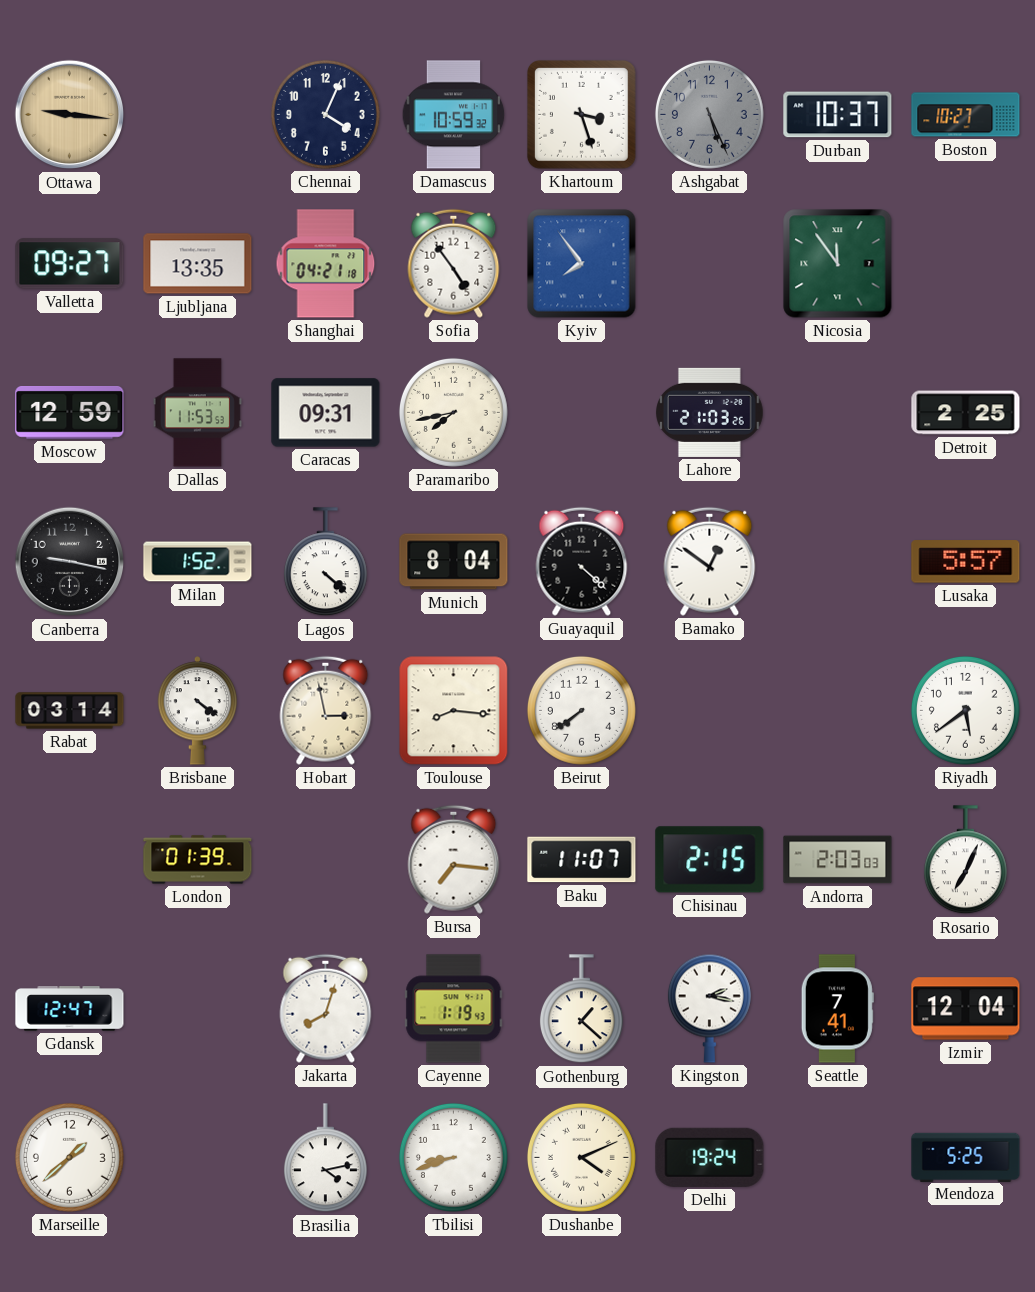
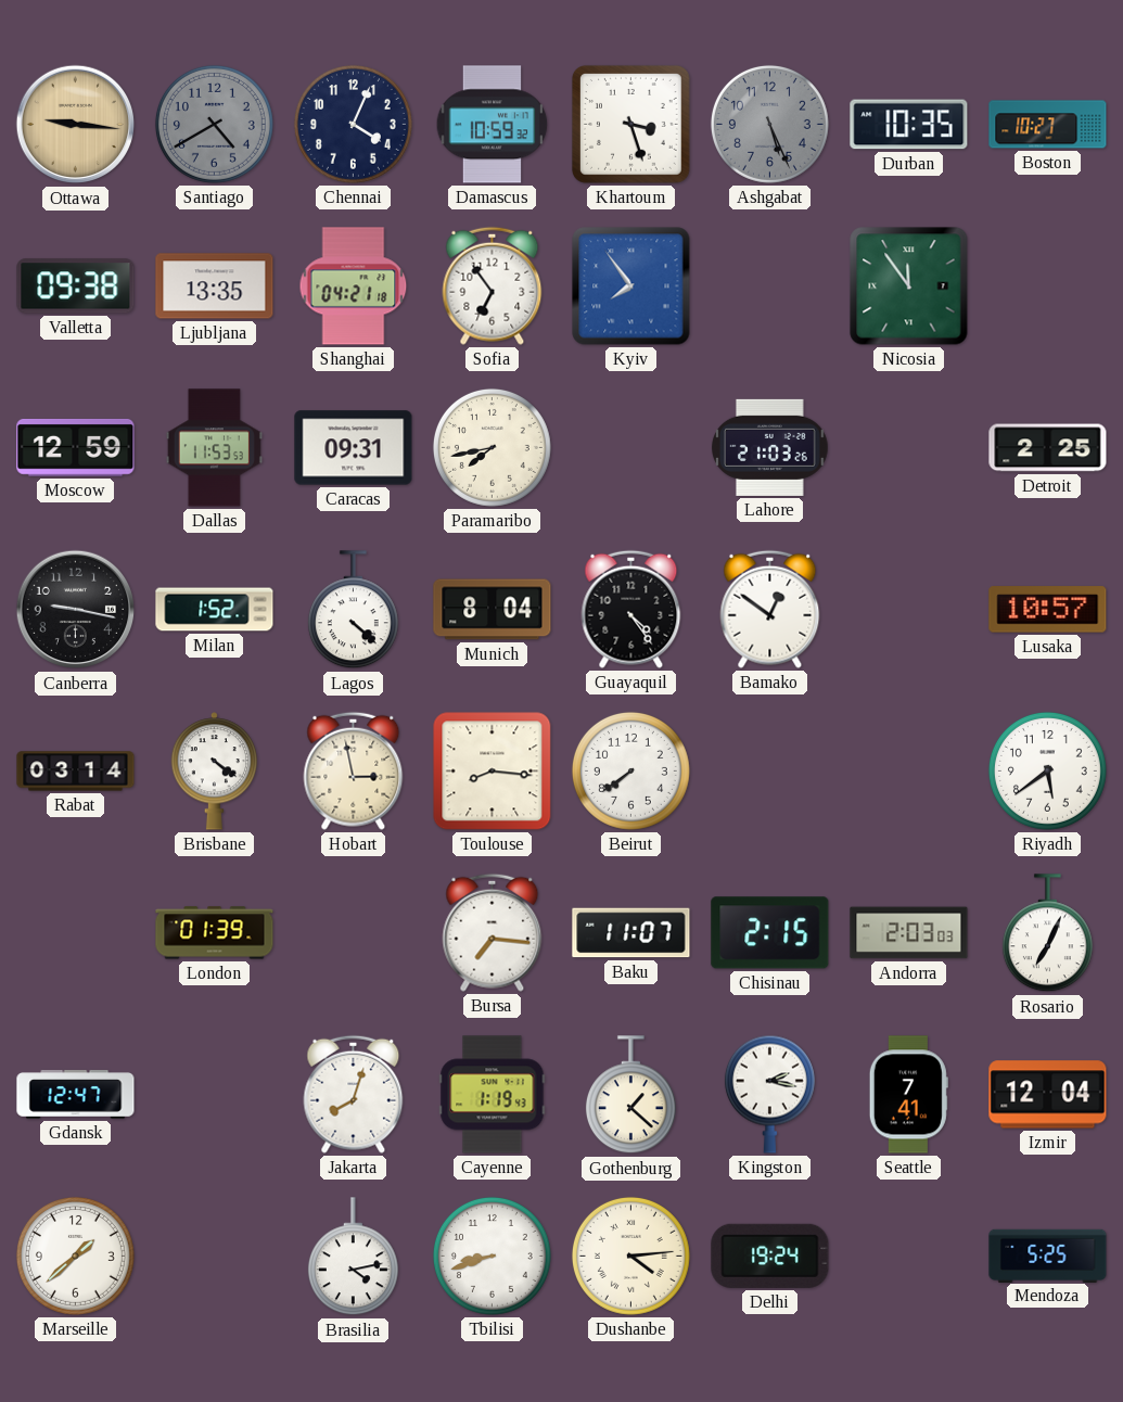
Santiago: none -> 4:40 (214, 124)
Durban: 10:37 -> 10:35 (909, 125)
Valletta: 09:27 -> 09:38 (76, 286)
Sofia: 4:54 -> 6:54 (493, 285)
Guayaquil: 4:22 -> 4:24 (631, 609)
Lusaka: 5:57 -> 10:57 (1048, 610)
Dushanbe: 4:11 -> 4:14 (630, 1256)
